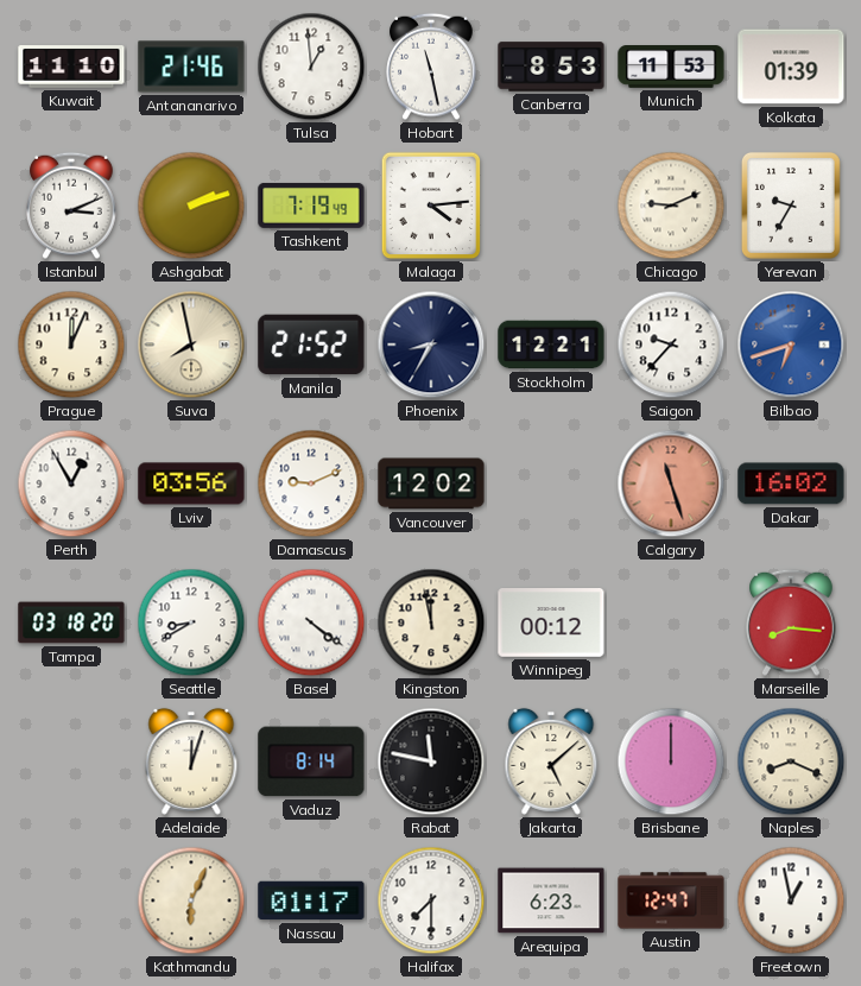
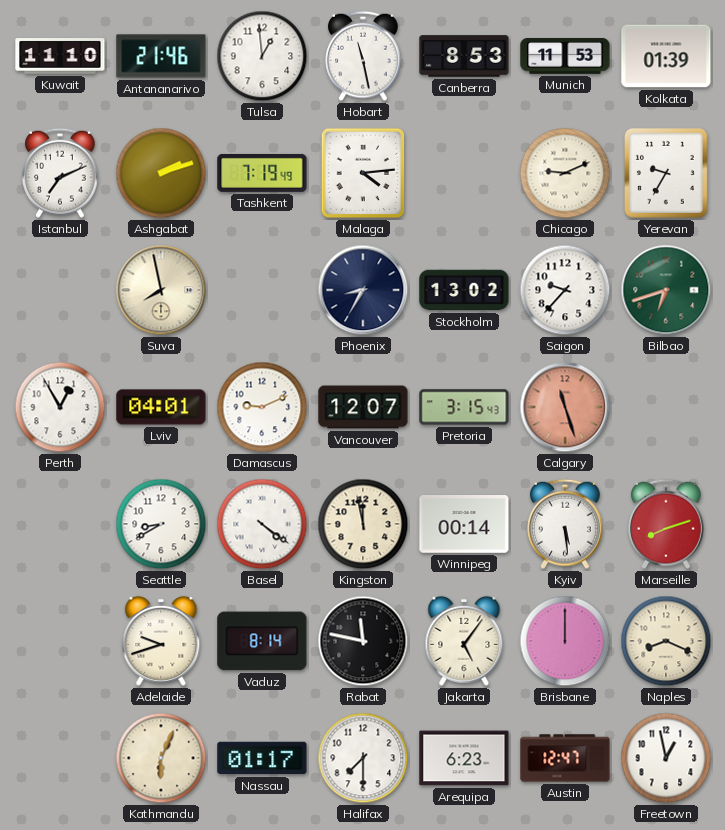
Istanbul: 3:11 -> 7:11 (61, 173)
Prague: 12:04 -> none (71, 345)
Manila: 21:52 -> none (311, 345)
Stockholm: 12:21 -> 13:02 (464, 290)
Bilbao dial: blue -> green (666, 290)
Lviv: 03:56 -> 04:01 (161, 407)
Vancouver: 12:02 -> 12:07 (363, 407)
Pretoria: none -> 3:15 (464, 407)
Dakar: 16:02 -> none (791, 483)
Tampa: 03:18 -> none (71, 622)
Winnipeg: 00:12 -> 00:14 (464, 524)
Kyiv: none -> 5:29 (566, 524)
Marseille: 8:16 -> 8:12 (667, 524)
Adelaide: 12:03 -> 9:42 (161, 641)
Jakarta: 5:08 -> 5:06 (464, 641)
